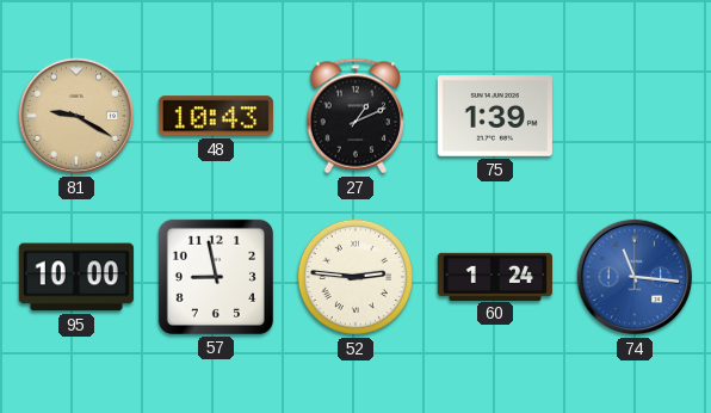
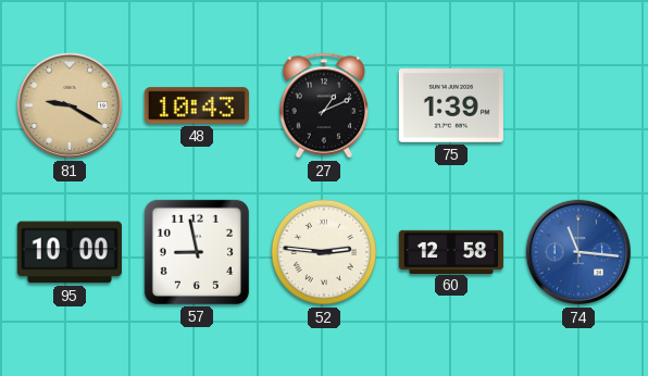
60: 1:24 -> 12:58 (451, 251)
